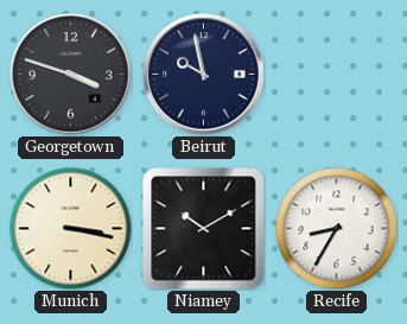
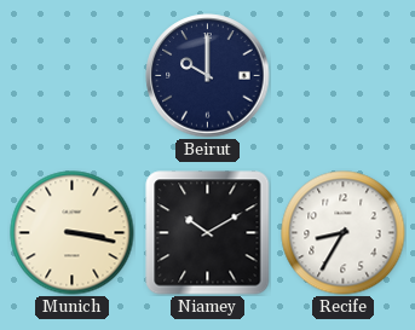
Georgetown: 3:48 -> none (71, 75)
Beirut: 9:58 -> 10:00 (208, 76)
